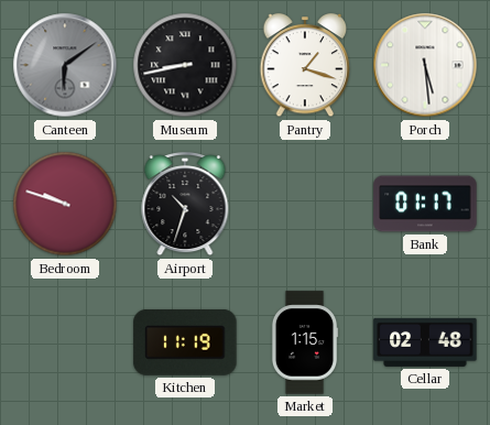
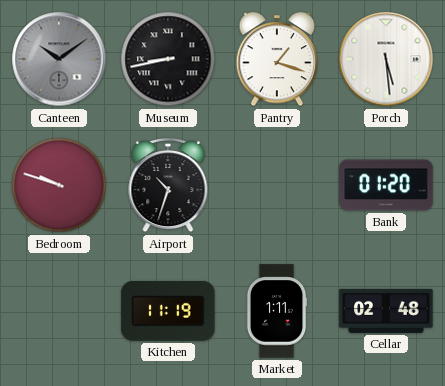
Canteen: 6:09 -> 10:09 (59, 59)
Bank: 01:17 -> 01:20 (386, 185)
Market: 1:15 -> 1:11 (277, 311)
